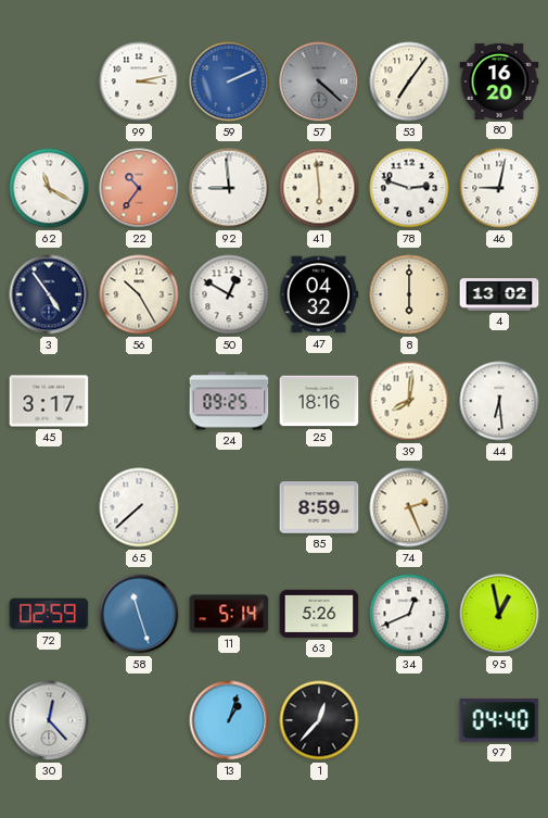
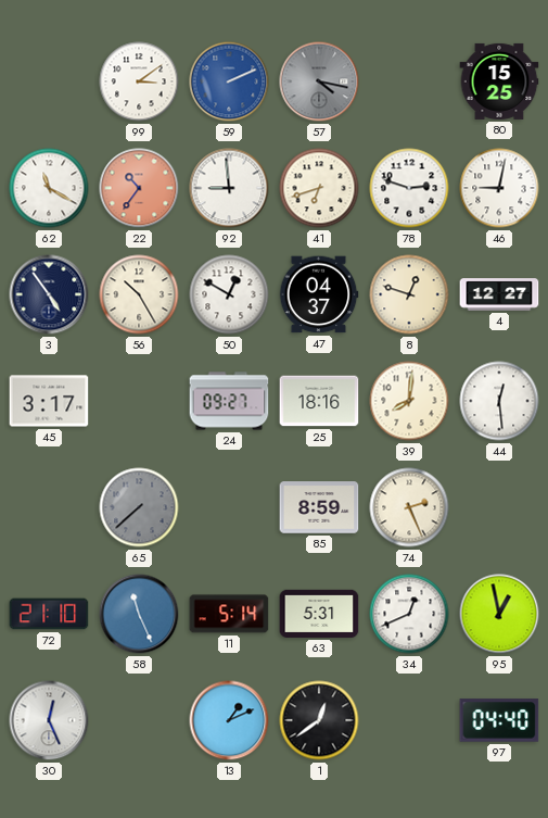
99: 3:13 -> 3:09 (139, 81)
57: 4:22 -> 4:17 (319, 81)
53: 7:06 -> none (409, 81)
80: 16:20 -> 15:25 (499, 81)
41: 5:59 -> 6:42 (319, 188)
47: 04:32 -> 04:37 (319, 294)
8: 6:00 -> 12:48 (409, 294)
4: 13:02 -> 12:27 (499, 294)
24: 09:25 -> 09:27 (229, 401)
44: 6:29 -> 12:29 (499, 401)
65 dial: white -> grey (139, 507)
72: 02:59 -> 21:10 (49, 614)
58: 11:27 -> 11:26 (139, 614)
63: 5:26 -> 5:31 (319, 614)
30: 12:23 -> 12:26 (49, 720)
13: 1:03 -> 1:11 (229, 720)
1: 12:37 -> 12:39 (319, 720)
